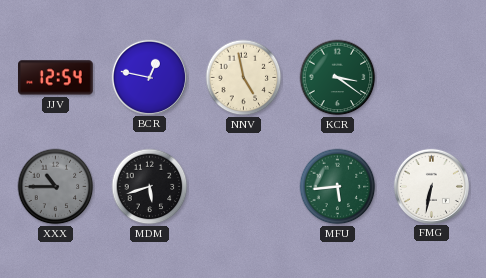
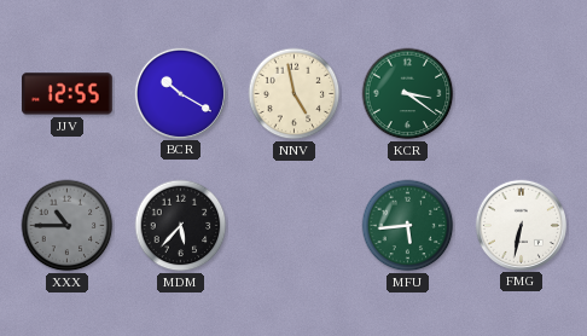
JJV: 12:54 -> 12:55 (68, 94)
BCR: 12:47 -> 10:20 (180, 93)
MDM: 5:42 -> 5:37 (181, 226)
